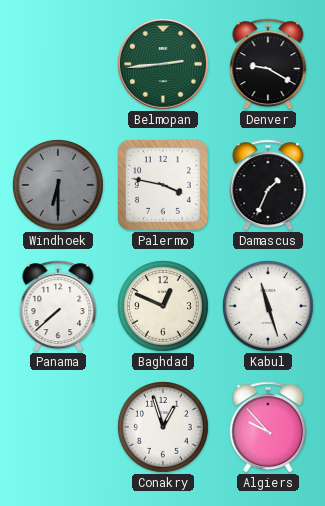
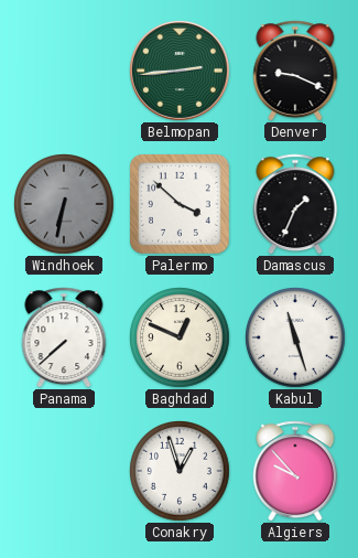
Denver: 9:20 -> 9:19 (295, 71)
Windhoek: 6:30 -> 6:32 (65, 205)
Palermo: 3:47 -> 3:52 (180, 204)
